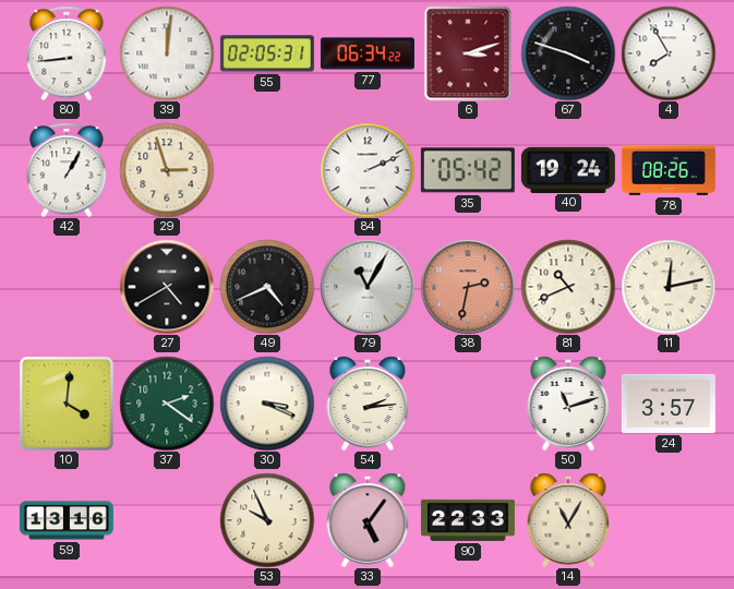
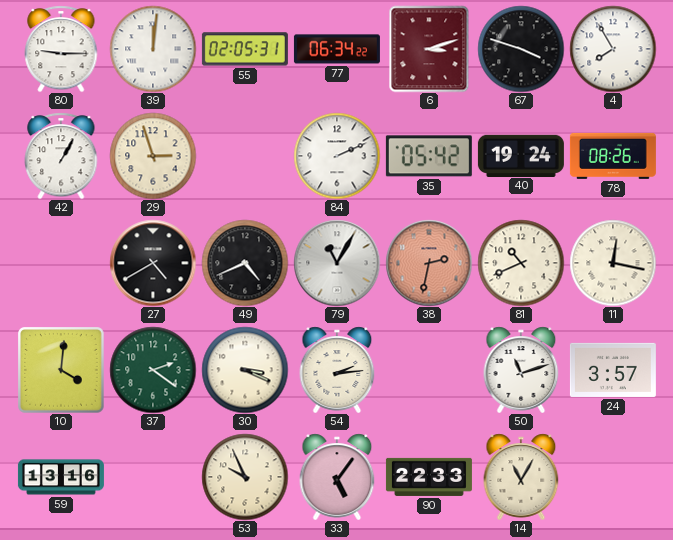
80: 8:44 -> 9:15 (61, 49)
11: 12:13 -> 12:17 (613, 263)
